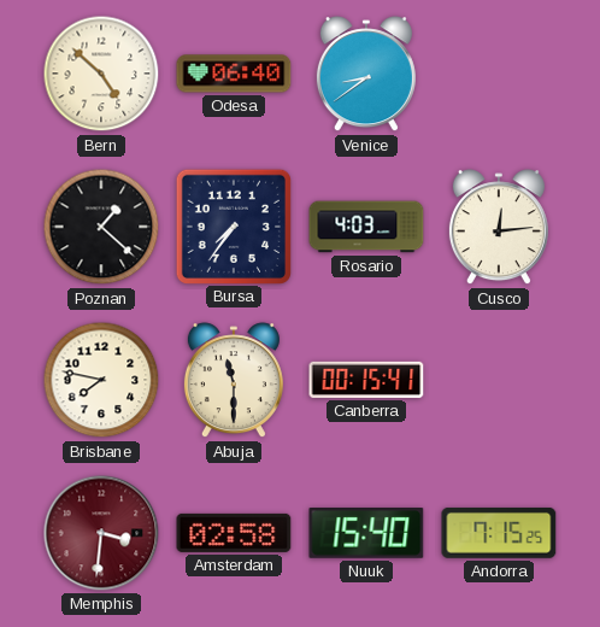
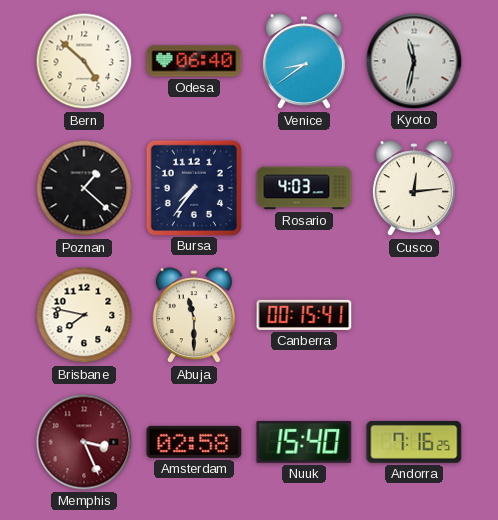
Kyoto: none -> 11:32 (414, 61)
Memphis: 3:31 -> 3:26 (84, 442)
Andorra: 7:15 -> 7:16 (414, 442)
